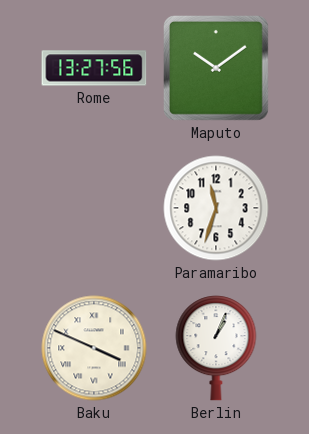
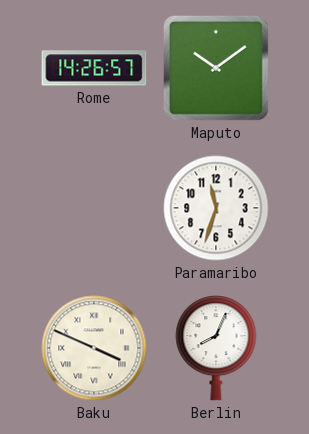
Rome: 13:27 -> 14:26 (94, 68)
Berlin: 1:04 -> 8:04 (216, 348)
